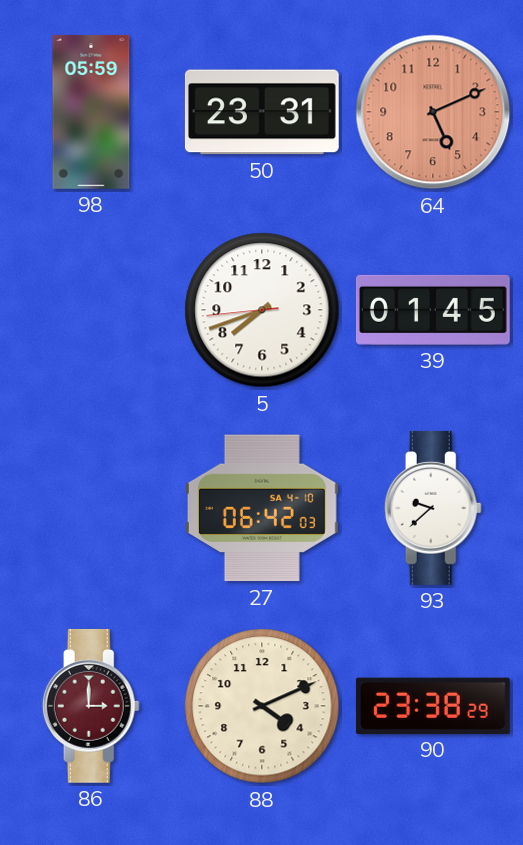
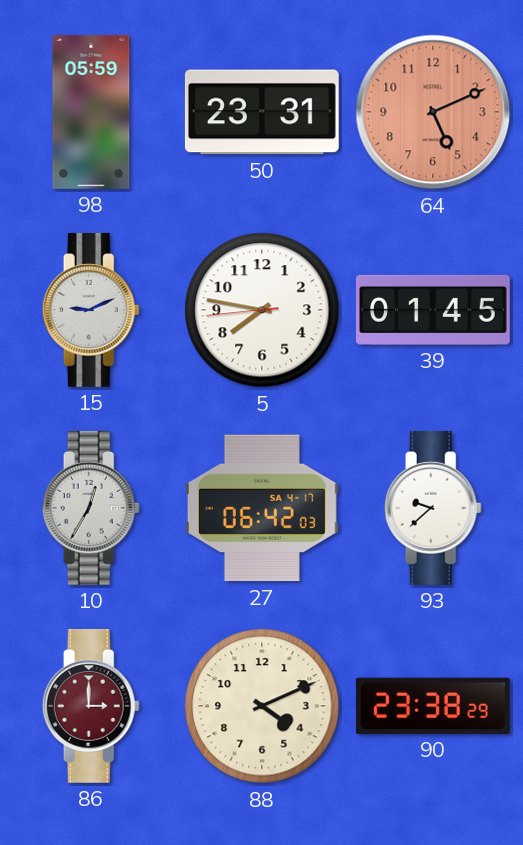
15: none -> 9:11 (91, 310)
5: 7:41 -> 7:46 (262, 310)
10: none -> 12:35 (91, 508)
27 date: SA 4-10 -> SA 4-17 (262, 508)
